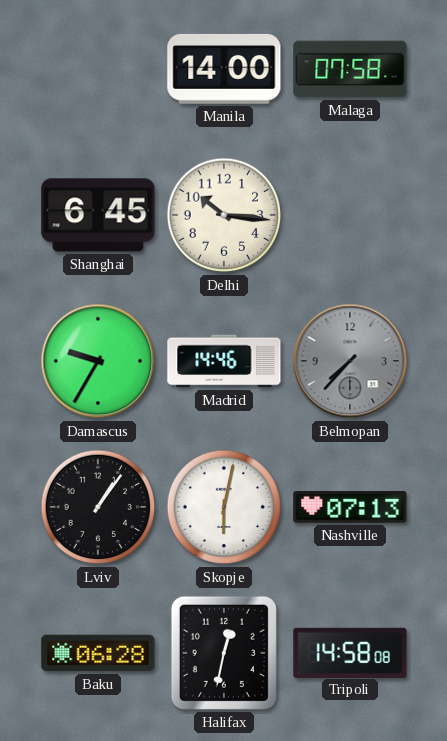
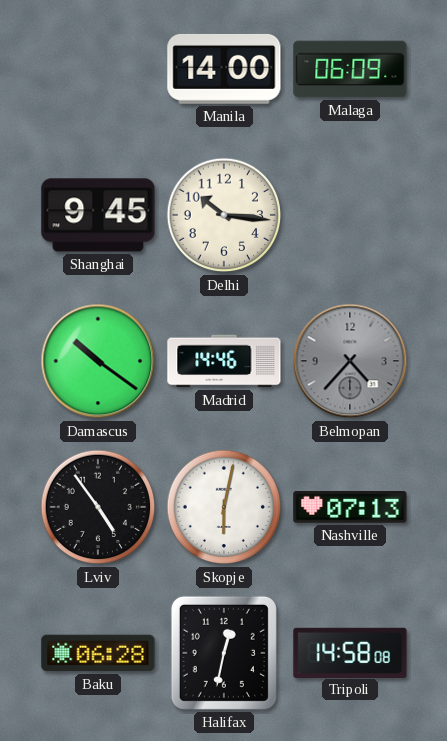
Malaga: 07:58 -> 06:09 (350, 69)
Shanghai: 6:45 -> 9:45 (98, 215)
Damascus: 9:35 -> 10:21 (98, 361)
Belmopan: 7:37 -> 4:37 (350, 361)
Lviv: 1:06 -> 4:54 (98, 507)
